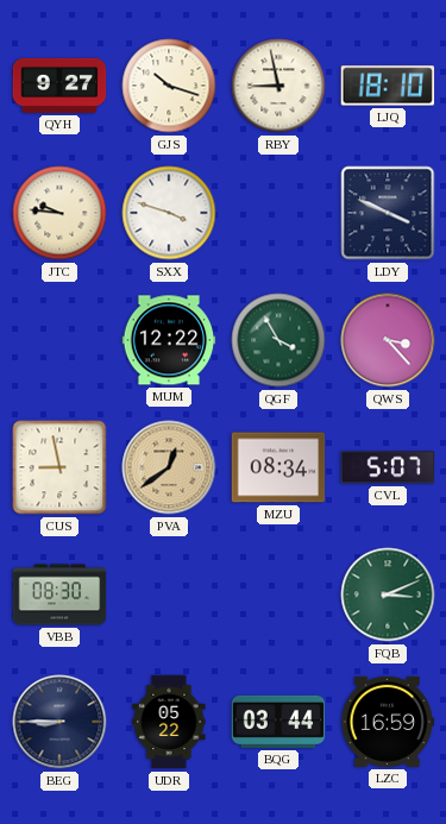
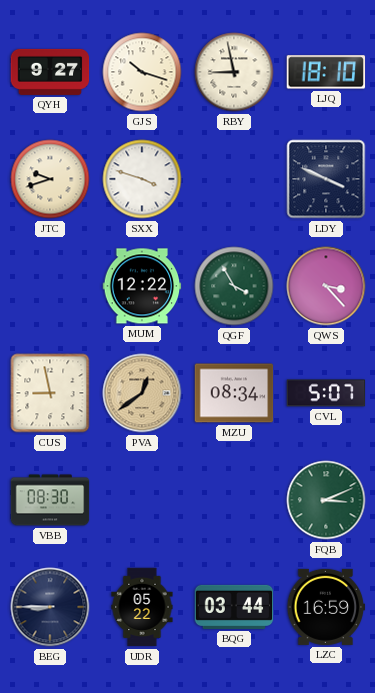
JTC: 9:46 -> 9:42 (50, 179)
